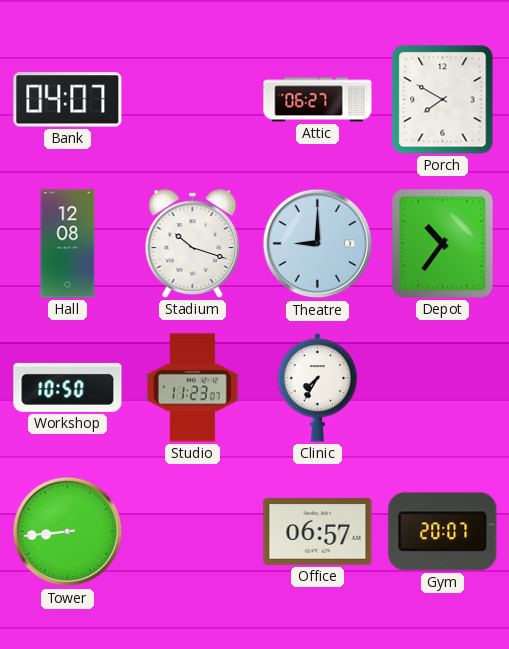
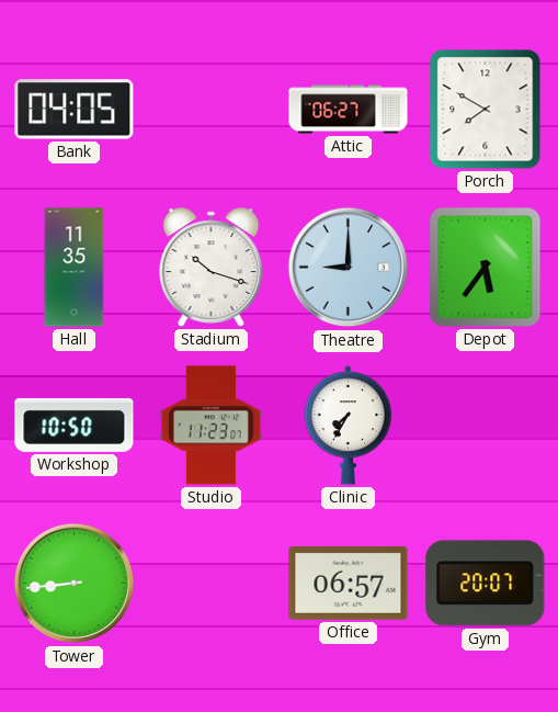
Bank: 04:07 -> 04:05 (75, 110)
Hall: 12:08 -> 11:35 (75, 268)
Depot: 10:36 -> 5:36 (486, 268)
